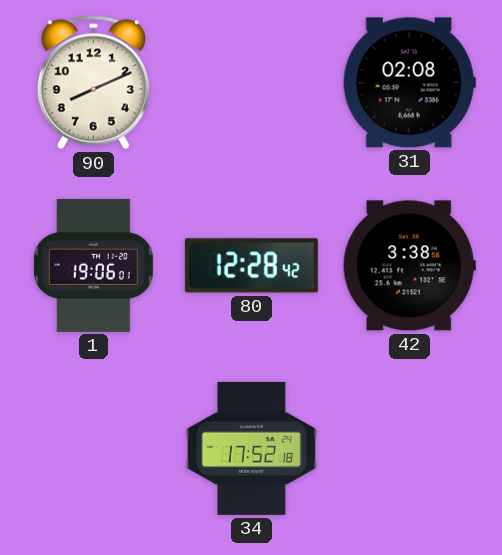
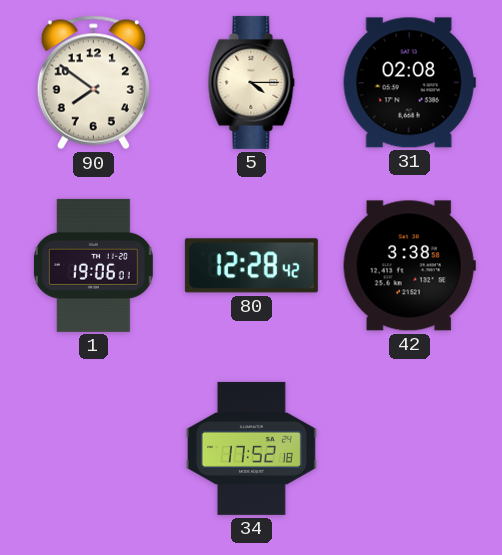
90: 8:11 -> 7:51 (93, 83)
5: none -> 4:15 (252, 82)
